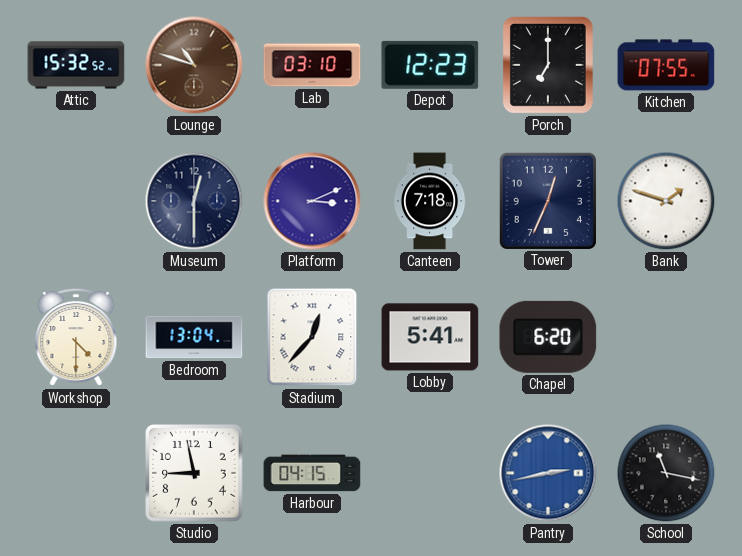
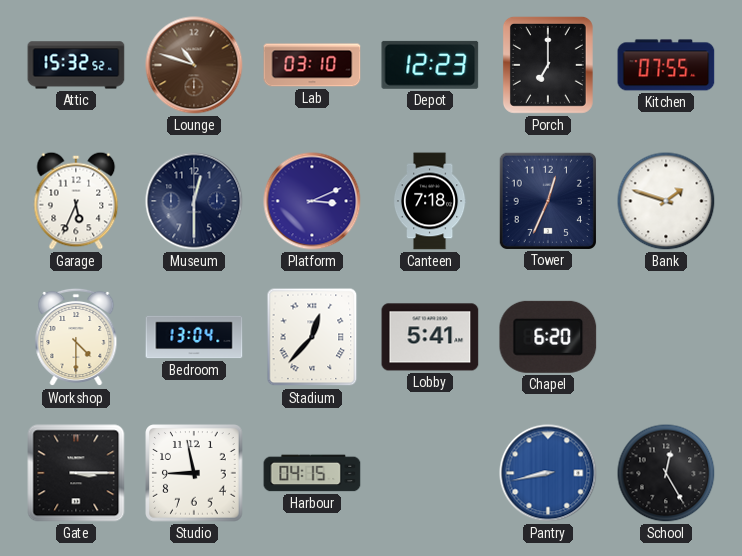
Garage: none -> 5:34 (76, 201)
Gate: none -> 3:15 (76, 473)
Pantry: 2:43 -> 8:43 (548, 473)
School: 11:17 -> 12:25 (666, 473)
